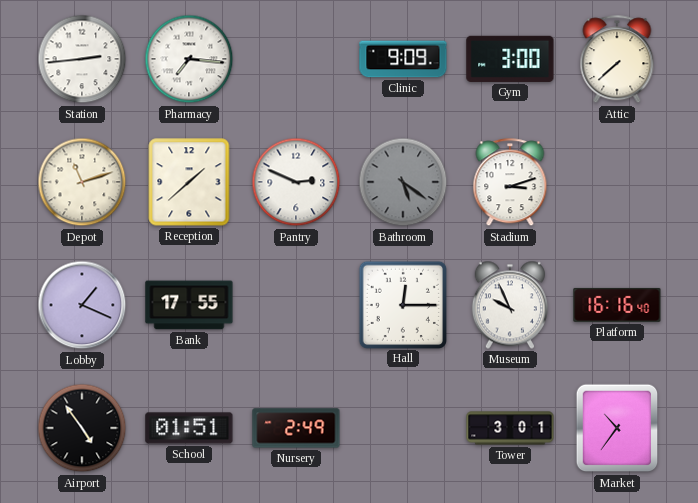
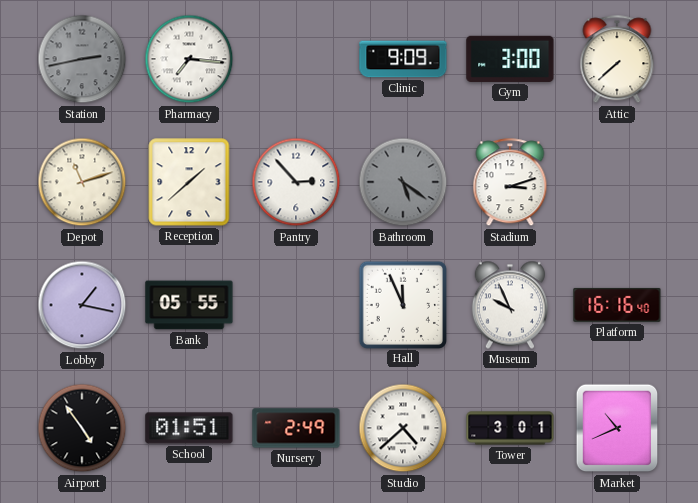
Station: 2:44 -> 2:43 (82, 59)
Station dial: white -> grey (82, 59)
Pantry: 2:49 -> 2:53 (296, 182)
Lobby: 1:19 -> 1:17 (82, 305)
Bank: 17:55 -> 05:55 (189, 305)
Hall: 12:15 -> 11:56 (402, 304)
Studio: none -> 4:38 (403, 428)
Market: 10:36 -> 10:41 (617, 428)
